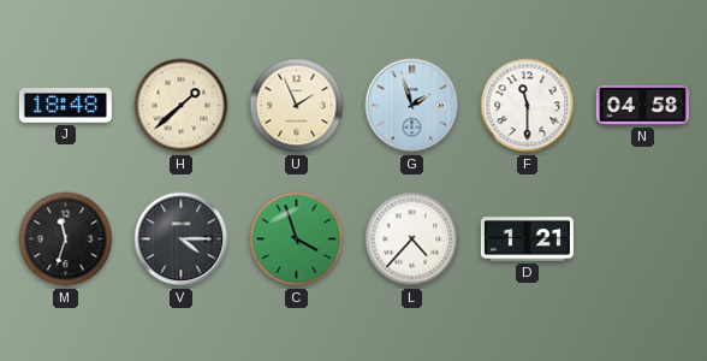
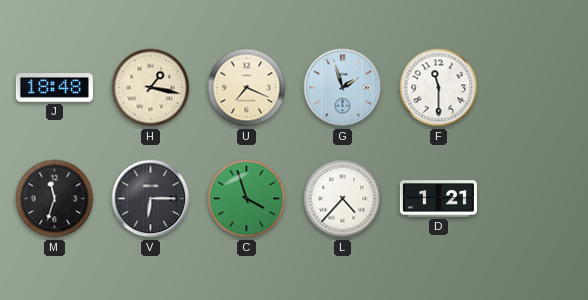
H: 1:38 -> 1:17 (151, 88)
U: 1:56 -> 7:19 (247, 88)
N: 04:58 -> none (642, 105)
V: 4:15 -> 6:15 (151, 199)
